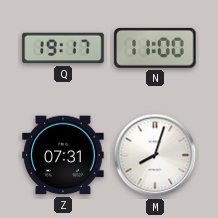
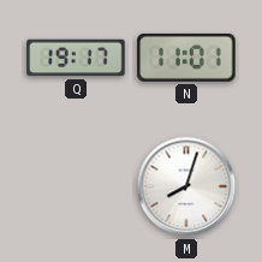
N: 11:00 -> 11:01 (186, 58)
Z: 07:31 -> none (63, 155)
